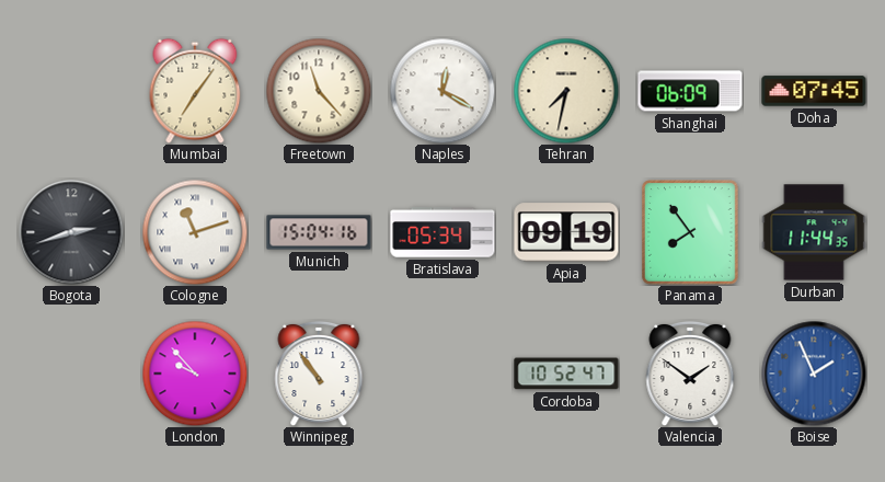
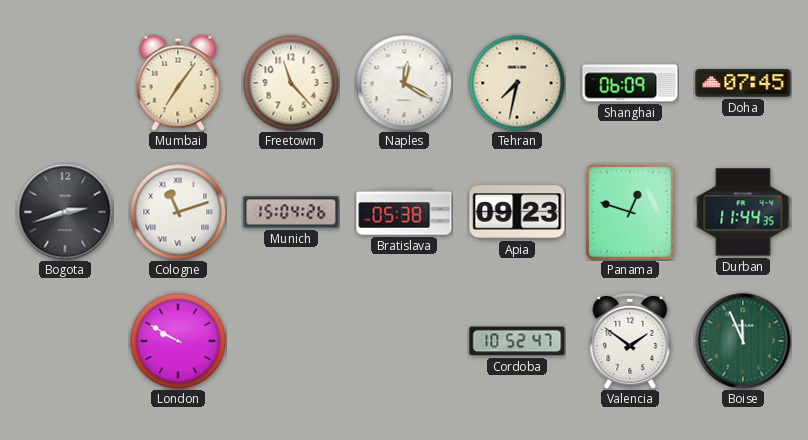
Munich: 15:04:16 -> 15:04:26 (291, 212)
Bratislava: 05:34 -> 05:38 (404, 212)
Apia: 09:19 -> 09:23 (517, 212)
Panama: 7:54 -> 12:48 (630, 212)
London: 9:53 -> 9:50 (178, 341)
Winnipeg: 10:54 -> none (319, 374)
Boise: 1:56 -> 11:56 (743, 341)
Boise dial: blue -> green (743, 341)
